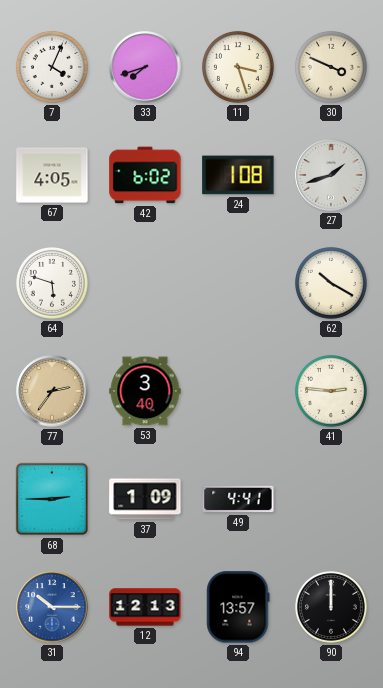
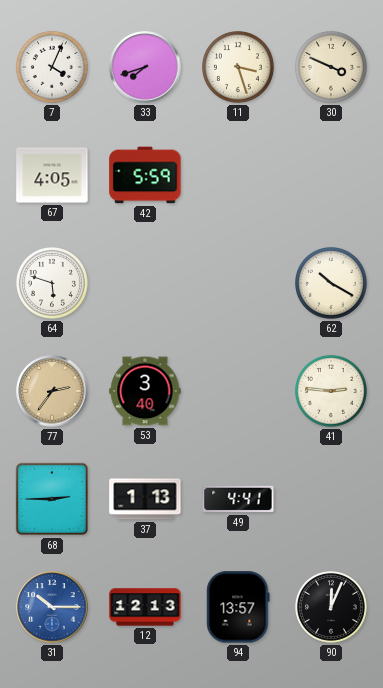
42: 6:02 -> 5:59 (145, 175)
24: 1:08 -> none (238, 175)
27: 1:42 -> none (331, 175)
37: 1:09 -> 1:13 (145, 499)
90: 12:00 -> 12:04 (331, 607)
